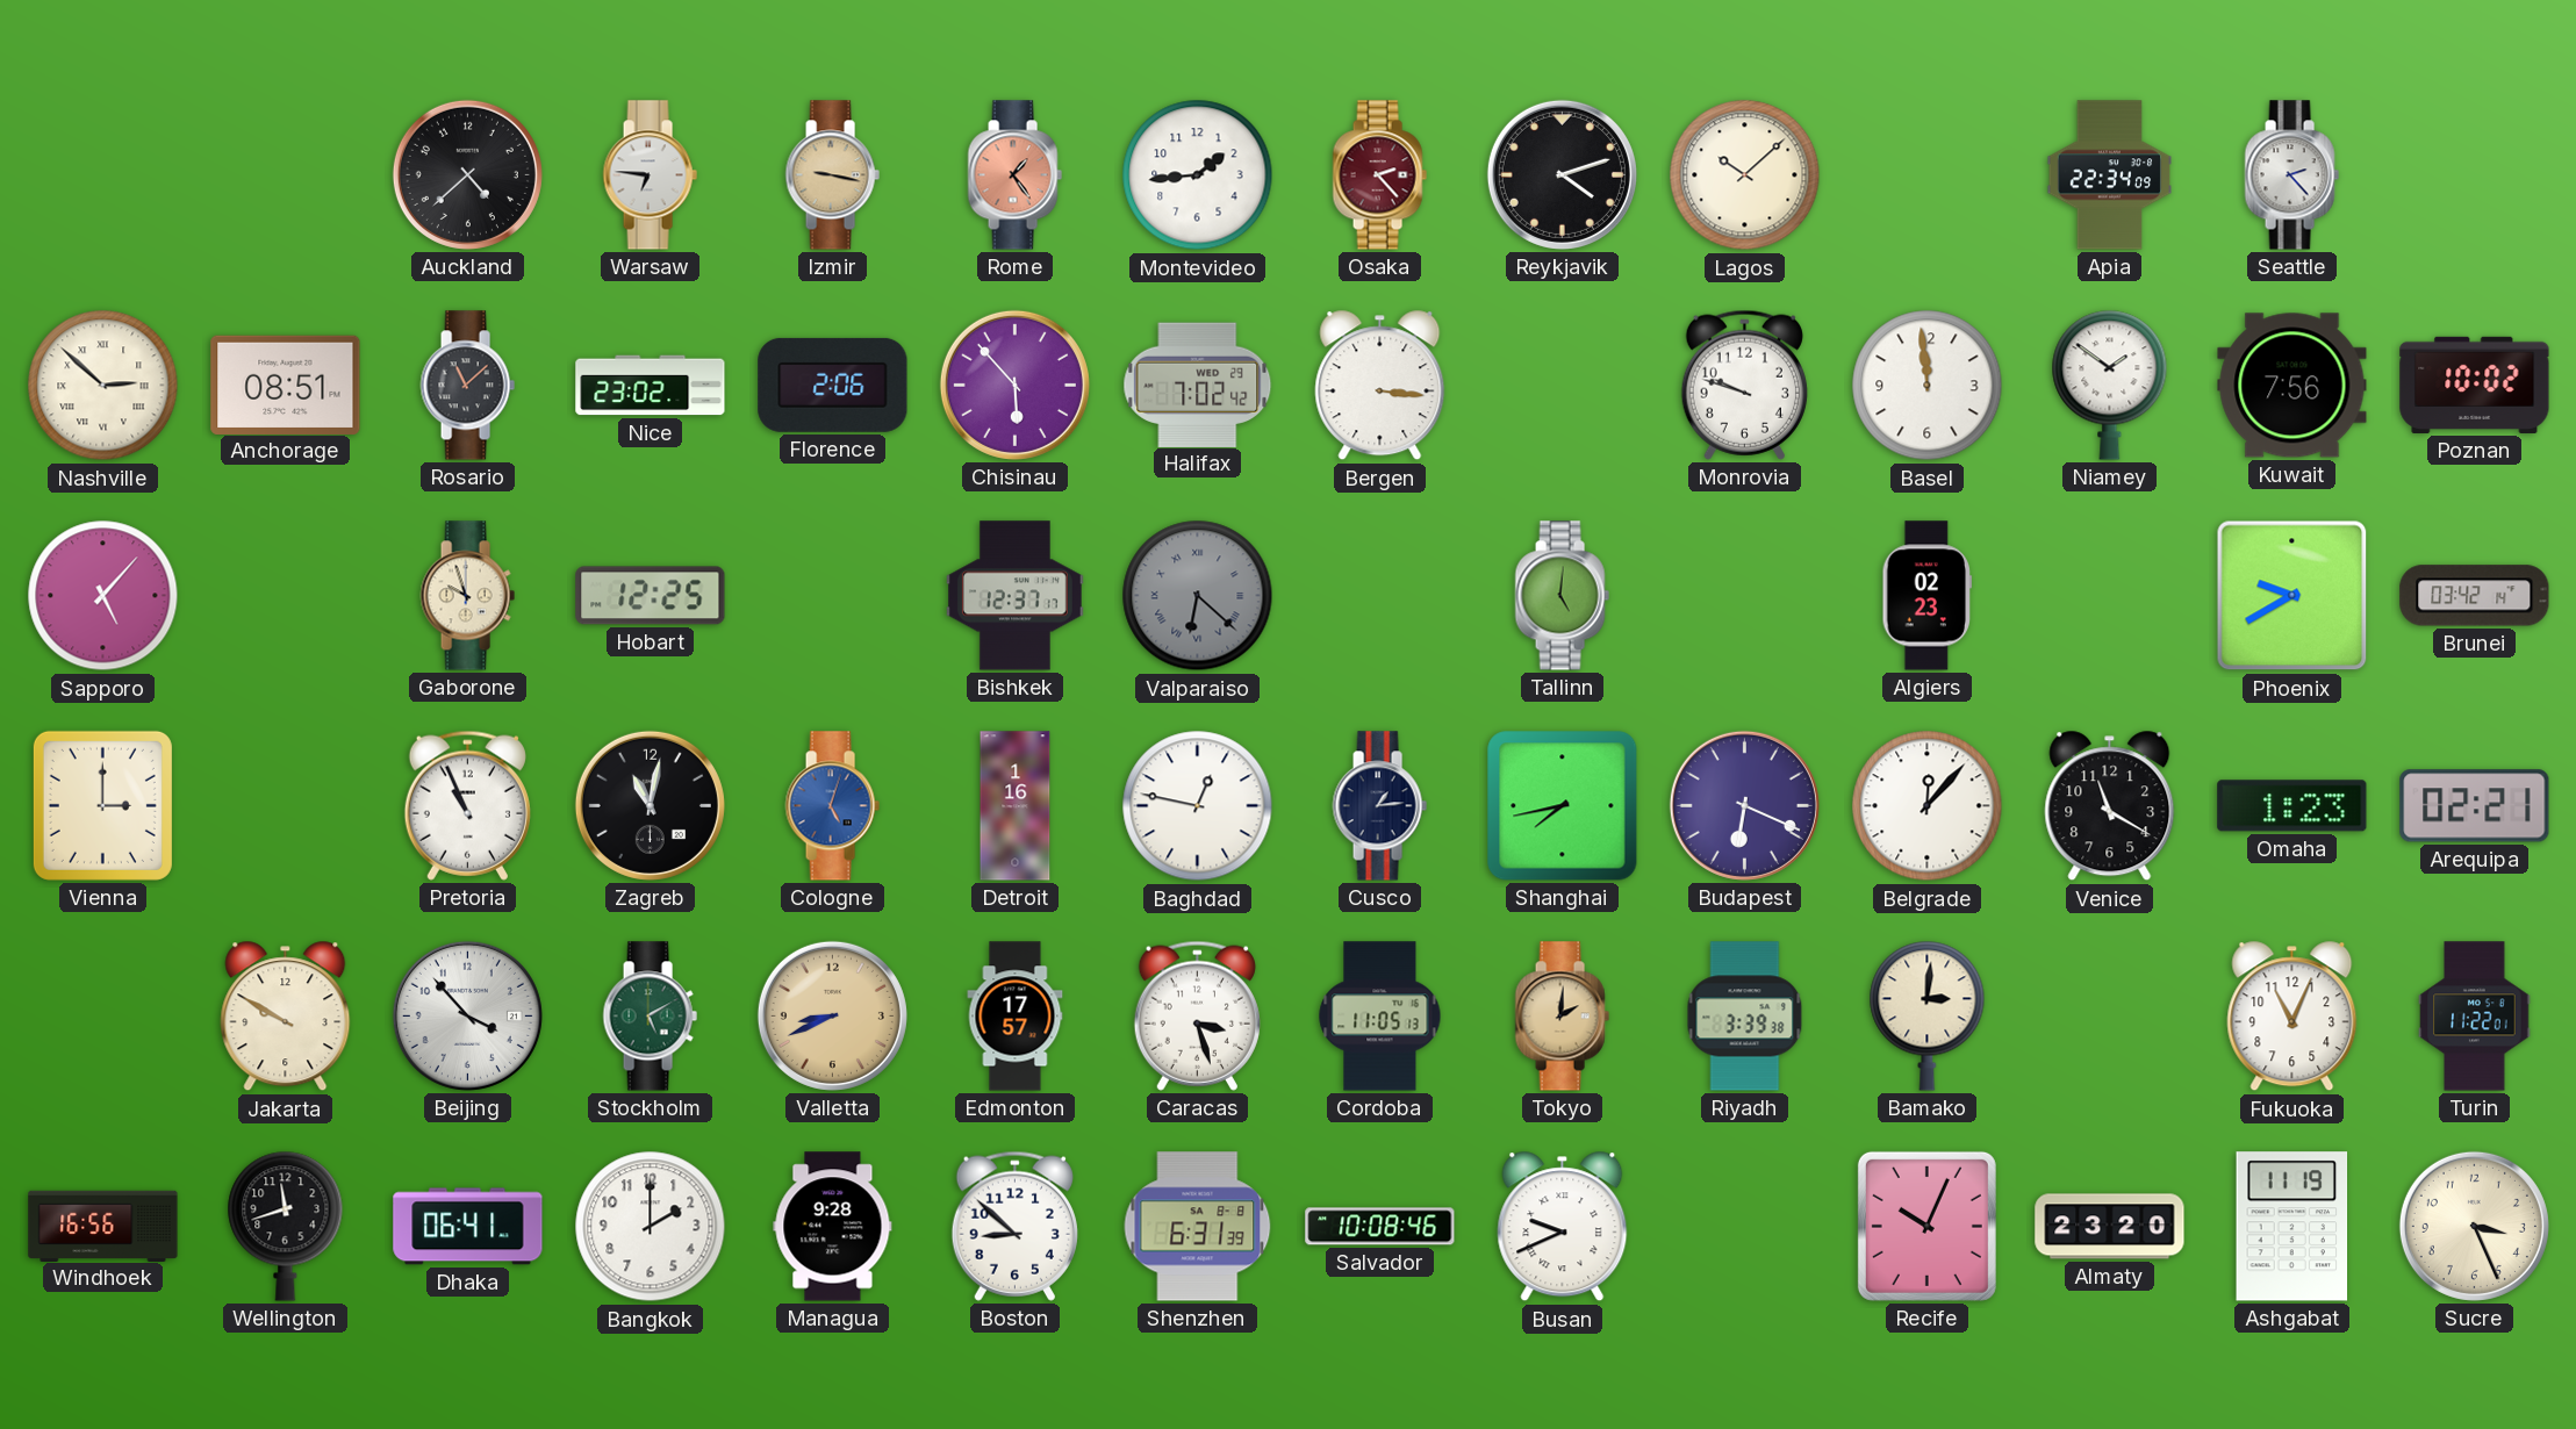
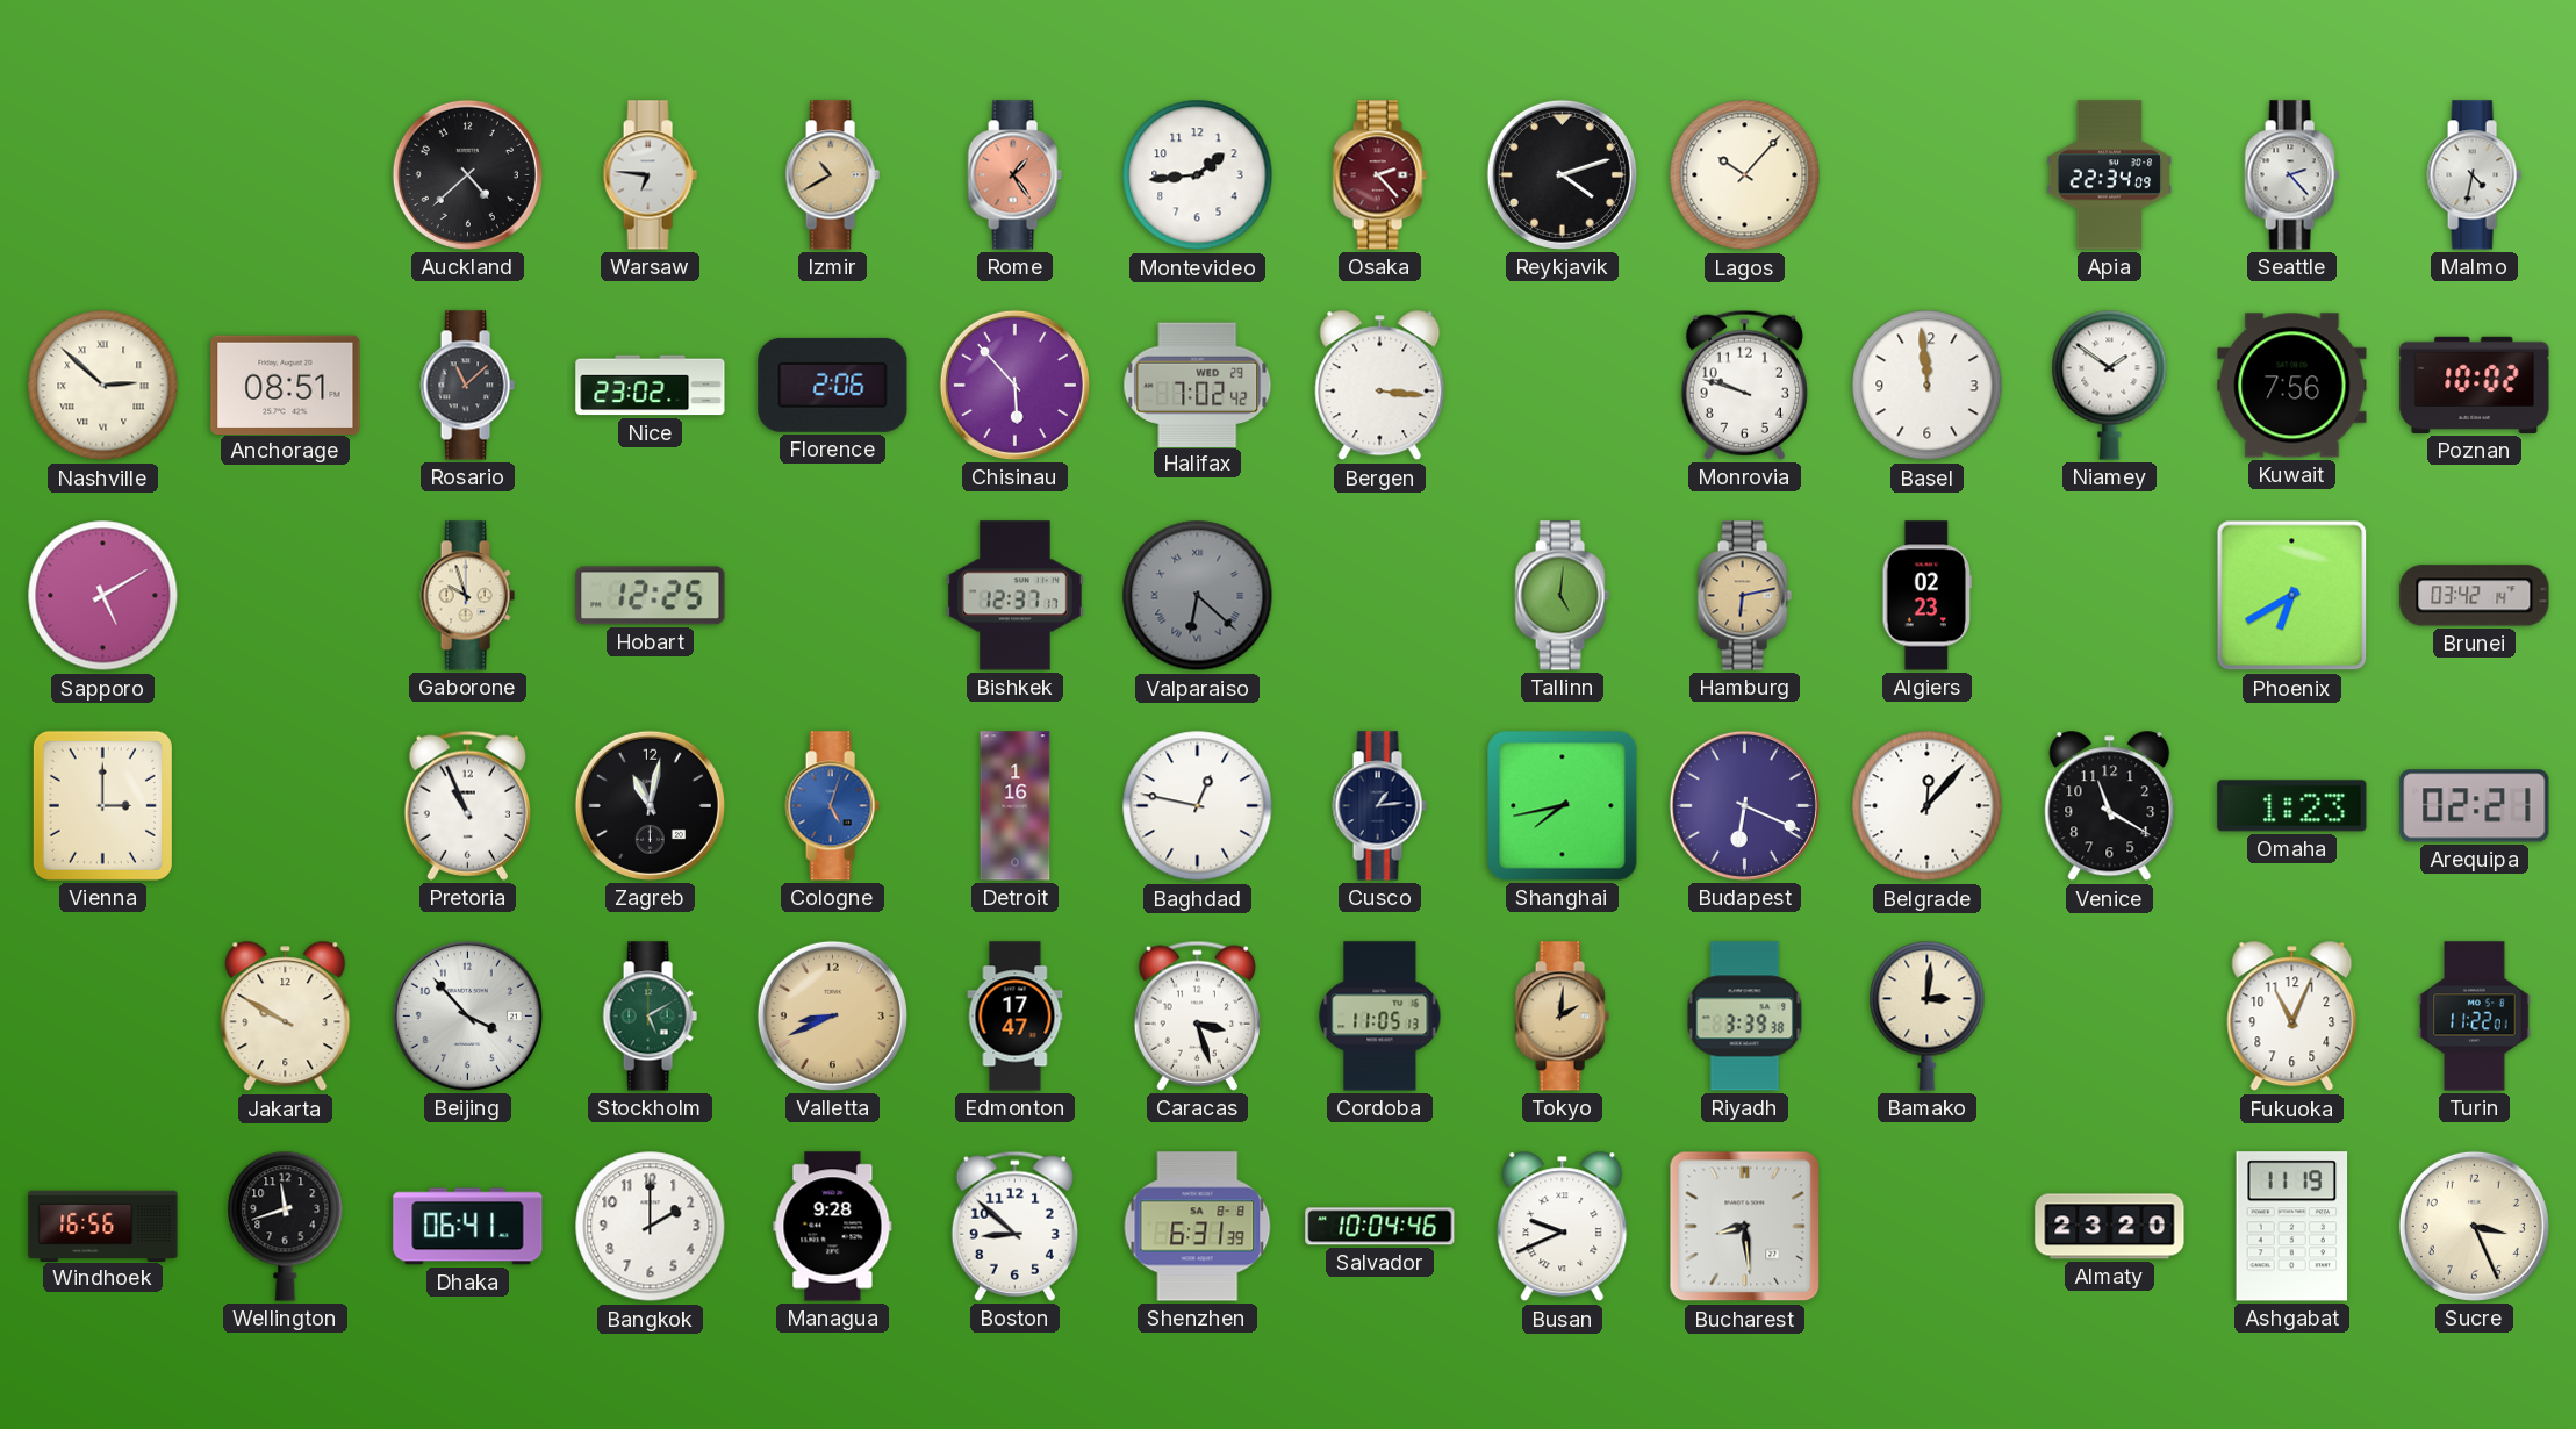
Izmir: 9:17 -> 10:40 (832, 175)
Lagos: 10:08 -> 10:07 (1745, 175)
Malmo: none -> 4:32 (2474, 175)
Sapporo: 5:07 -> 5:10 (103, 596)
Hamburg: none -> 6:13 (1744, 596)
Phoenix: 9:40 -> 6:40 (2292, 596)
Edmonton: 17:57 -> 17:47 (1016, 1017)
Salvador: 10:08 -> 10:04 (1380, 1227)
Bucharest: none -> 8:29 (1745, 1227)
Recife: 10:04 -> none (1926, 1226)
